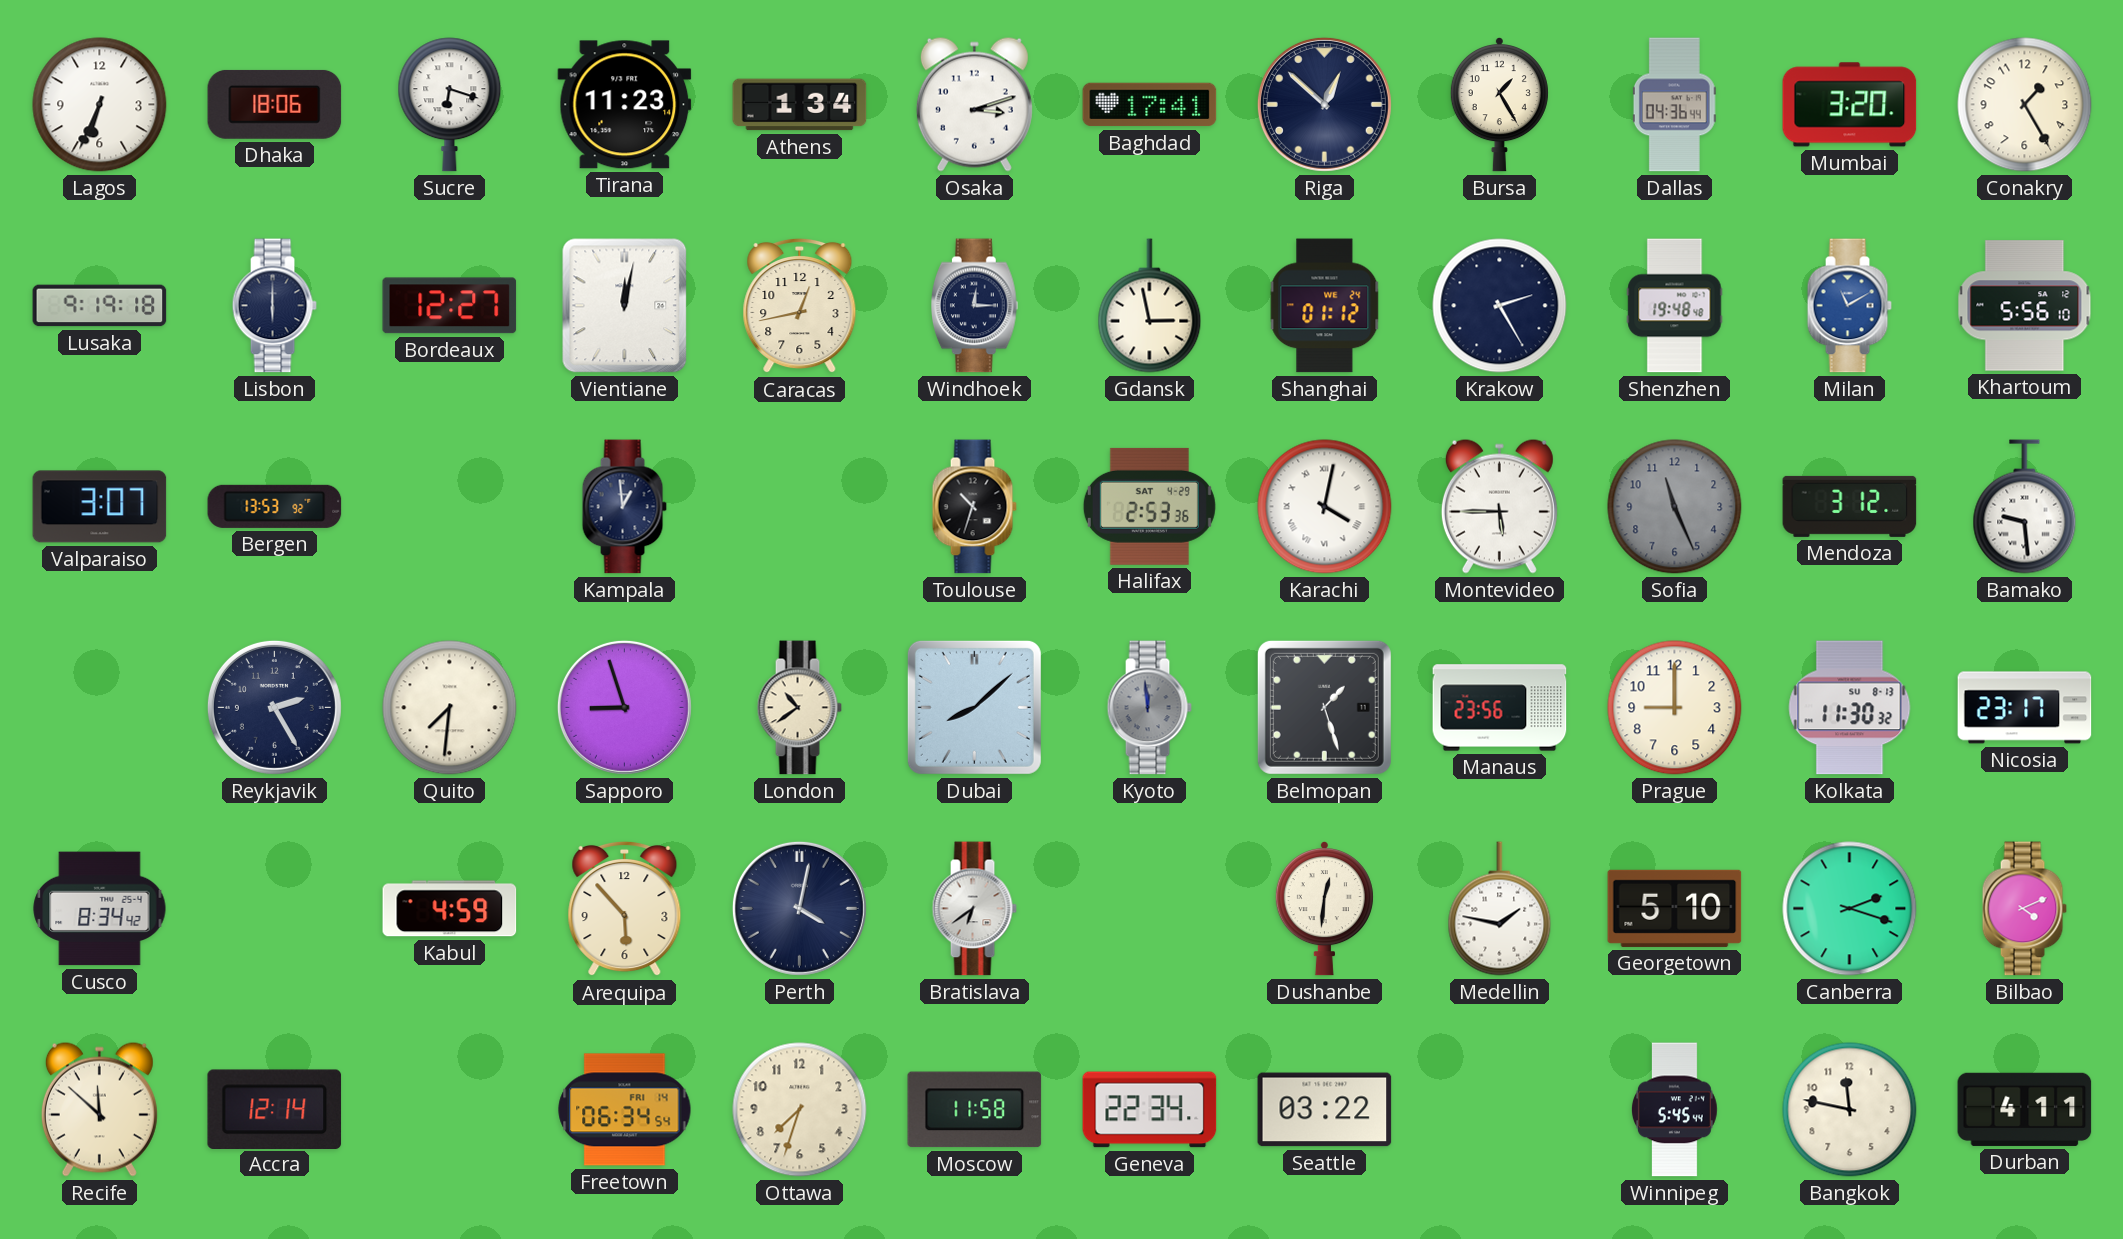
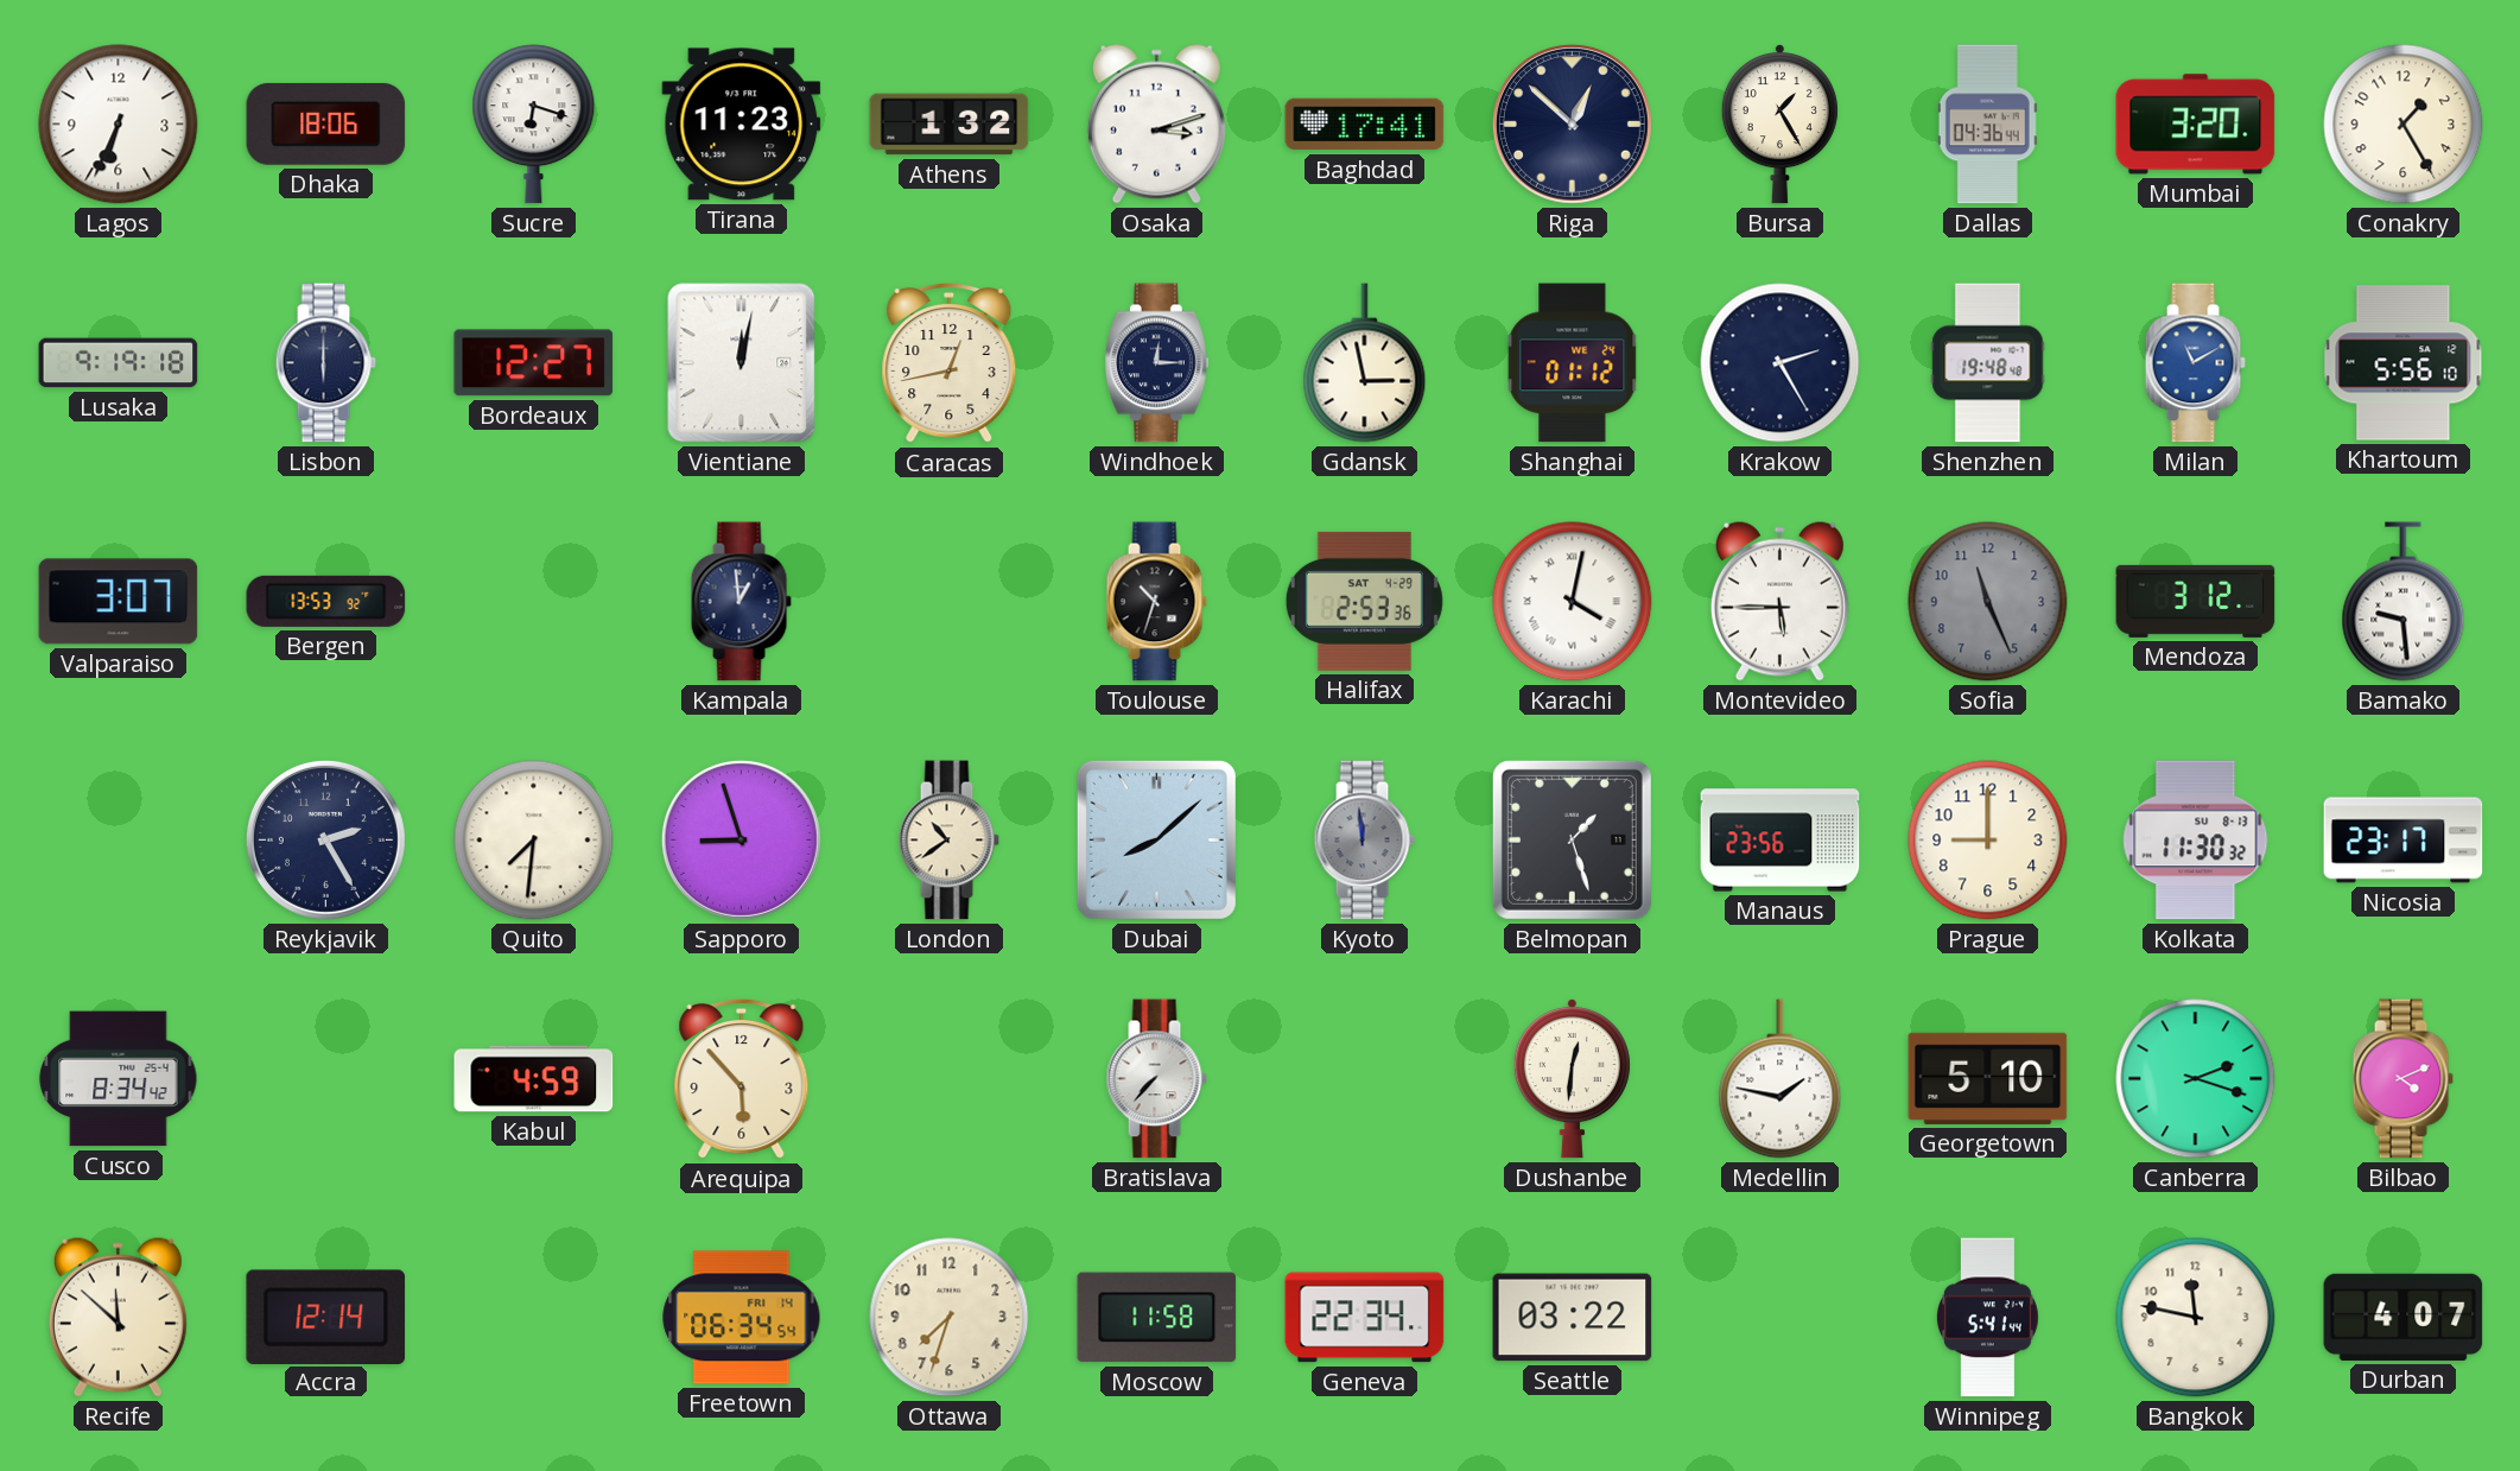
Athens: 1:34 -> 1:32 (950, 125)
Perth: 4:02 -> none (799, 908)
Bratislava: 6:39 -> 7:37 (1156, 1079)
Winnipeg: 5:45 -> 5:41 (1987, 1318)
Durban: 4:11 -> 4:07 (2404, 1317)
